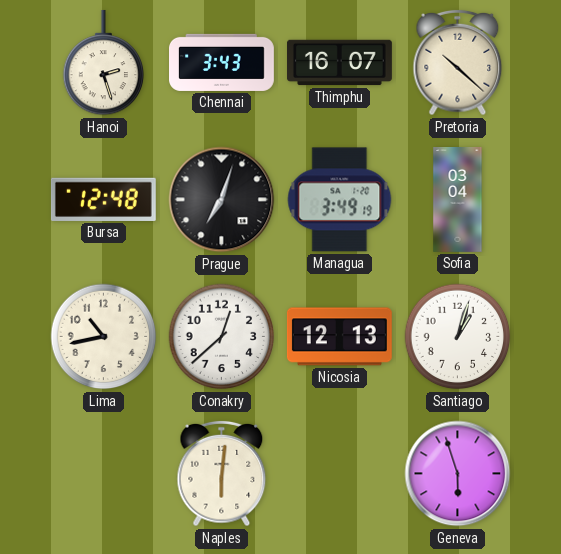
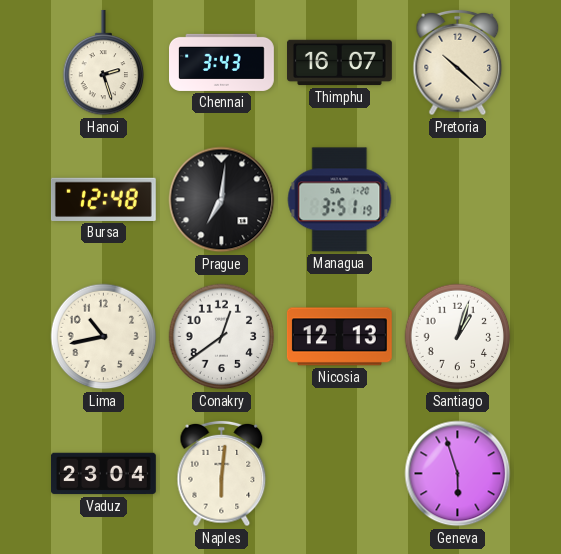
Prague: 7:03 -> 7:01 (222, 200)
Managua: 3:49 -> 3:51 (340, 200)
Sofia: 03:04 -> none (458, 200)
Conakry: 12:38 -> 12:39 (222, 337)
Vaduz: none -> 23:04 (104, 474)
